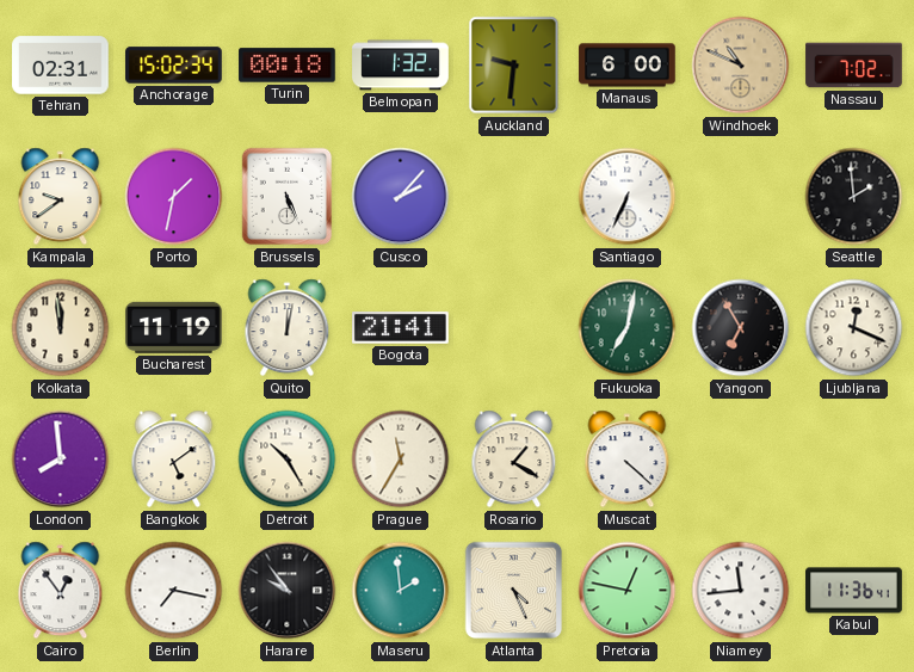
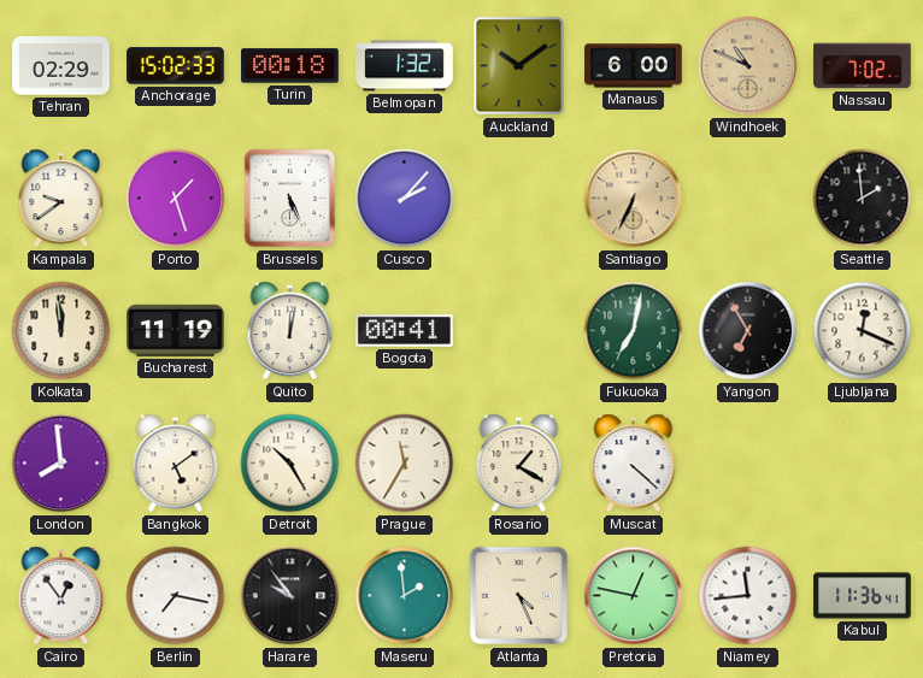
Tehran: 02:31 -> 02:29 (61, 66)
Anchorage: 15:02:34 -> 15:02:33 (176, 66)
Auckland: 9:31 -> 10:09 (519, 66)
Porto: 1:32 -> 1:27 (176, 199)
Santiago dial: white -> champagne (634, 199)
Bogota: 21:41 -> 00:41 (405, 331)
